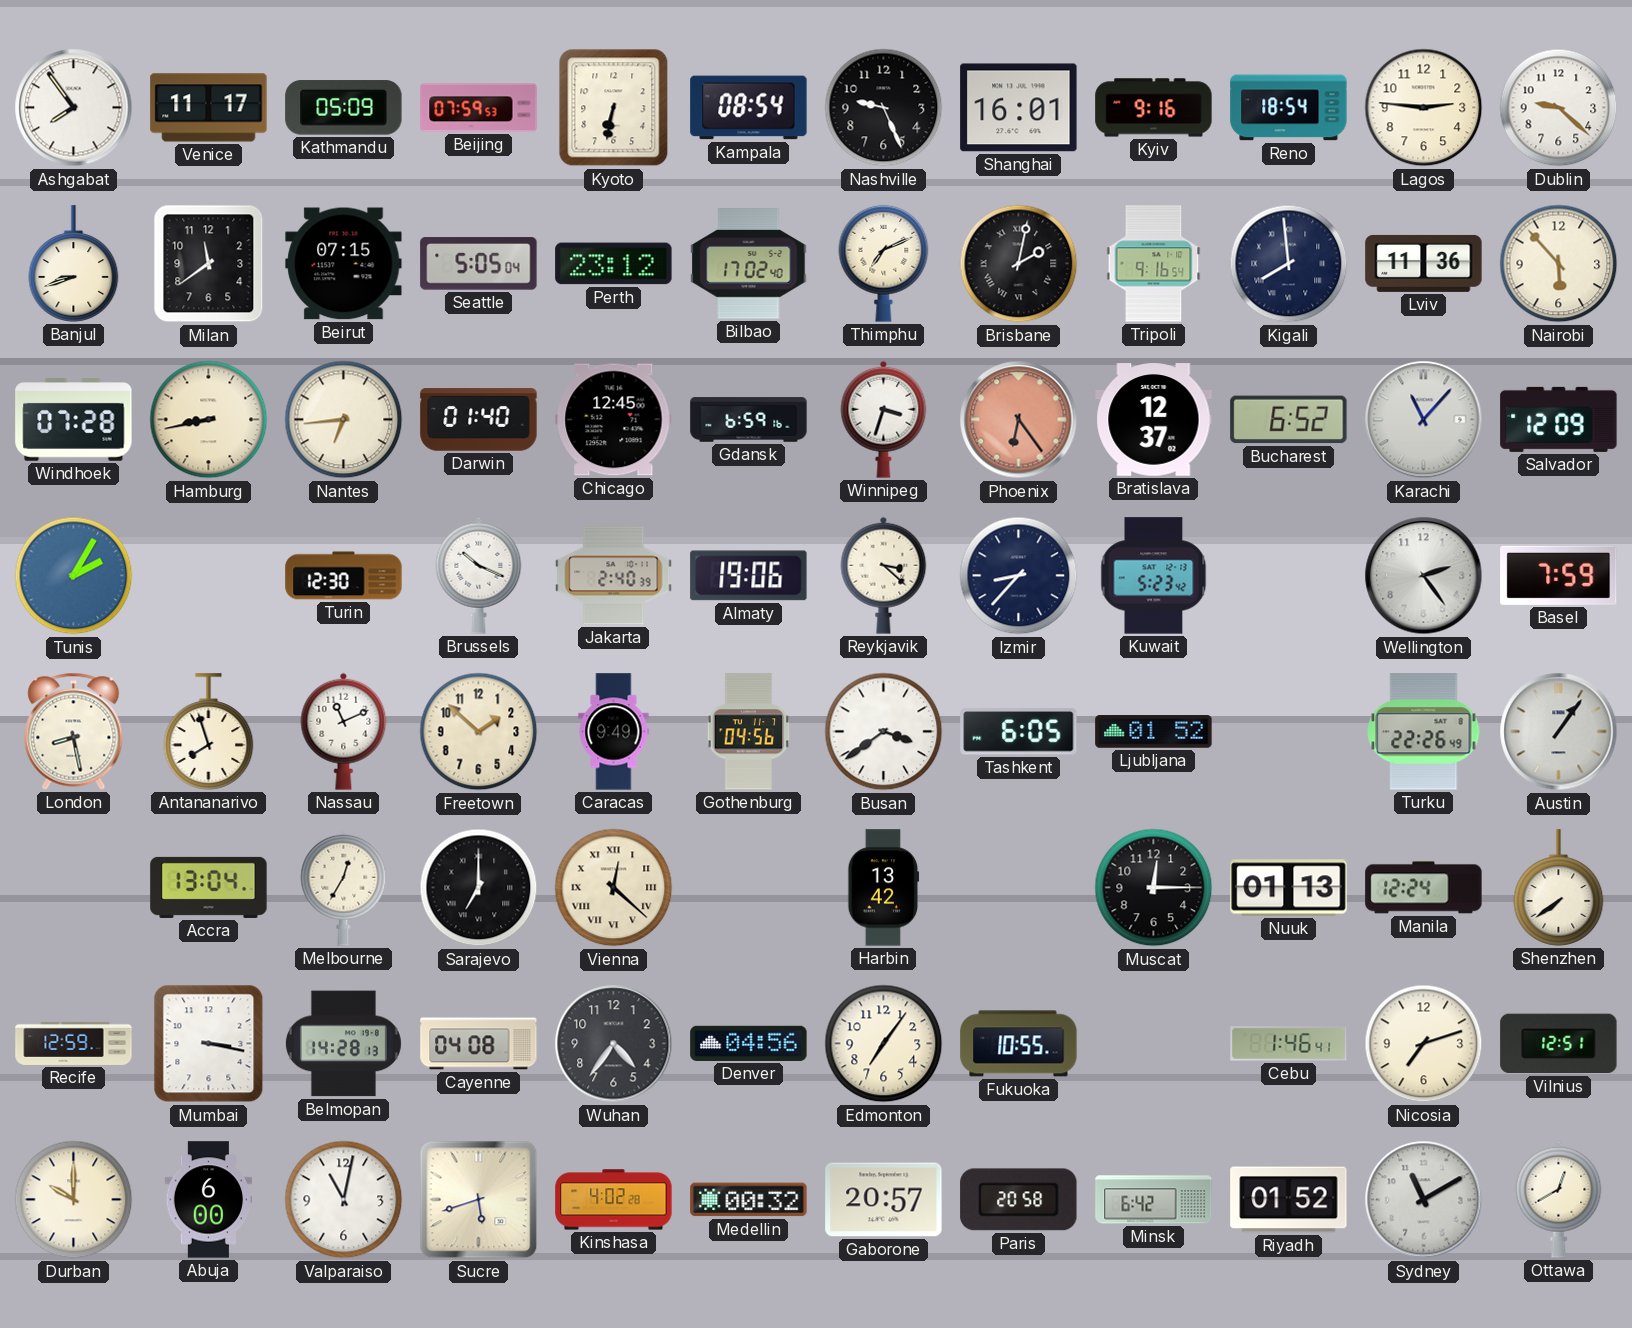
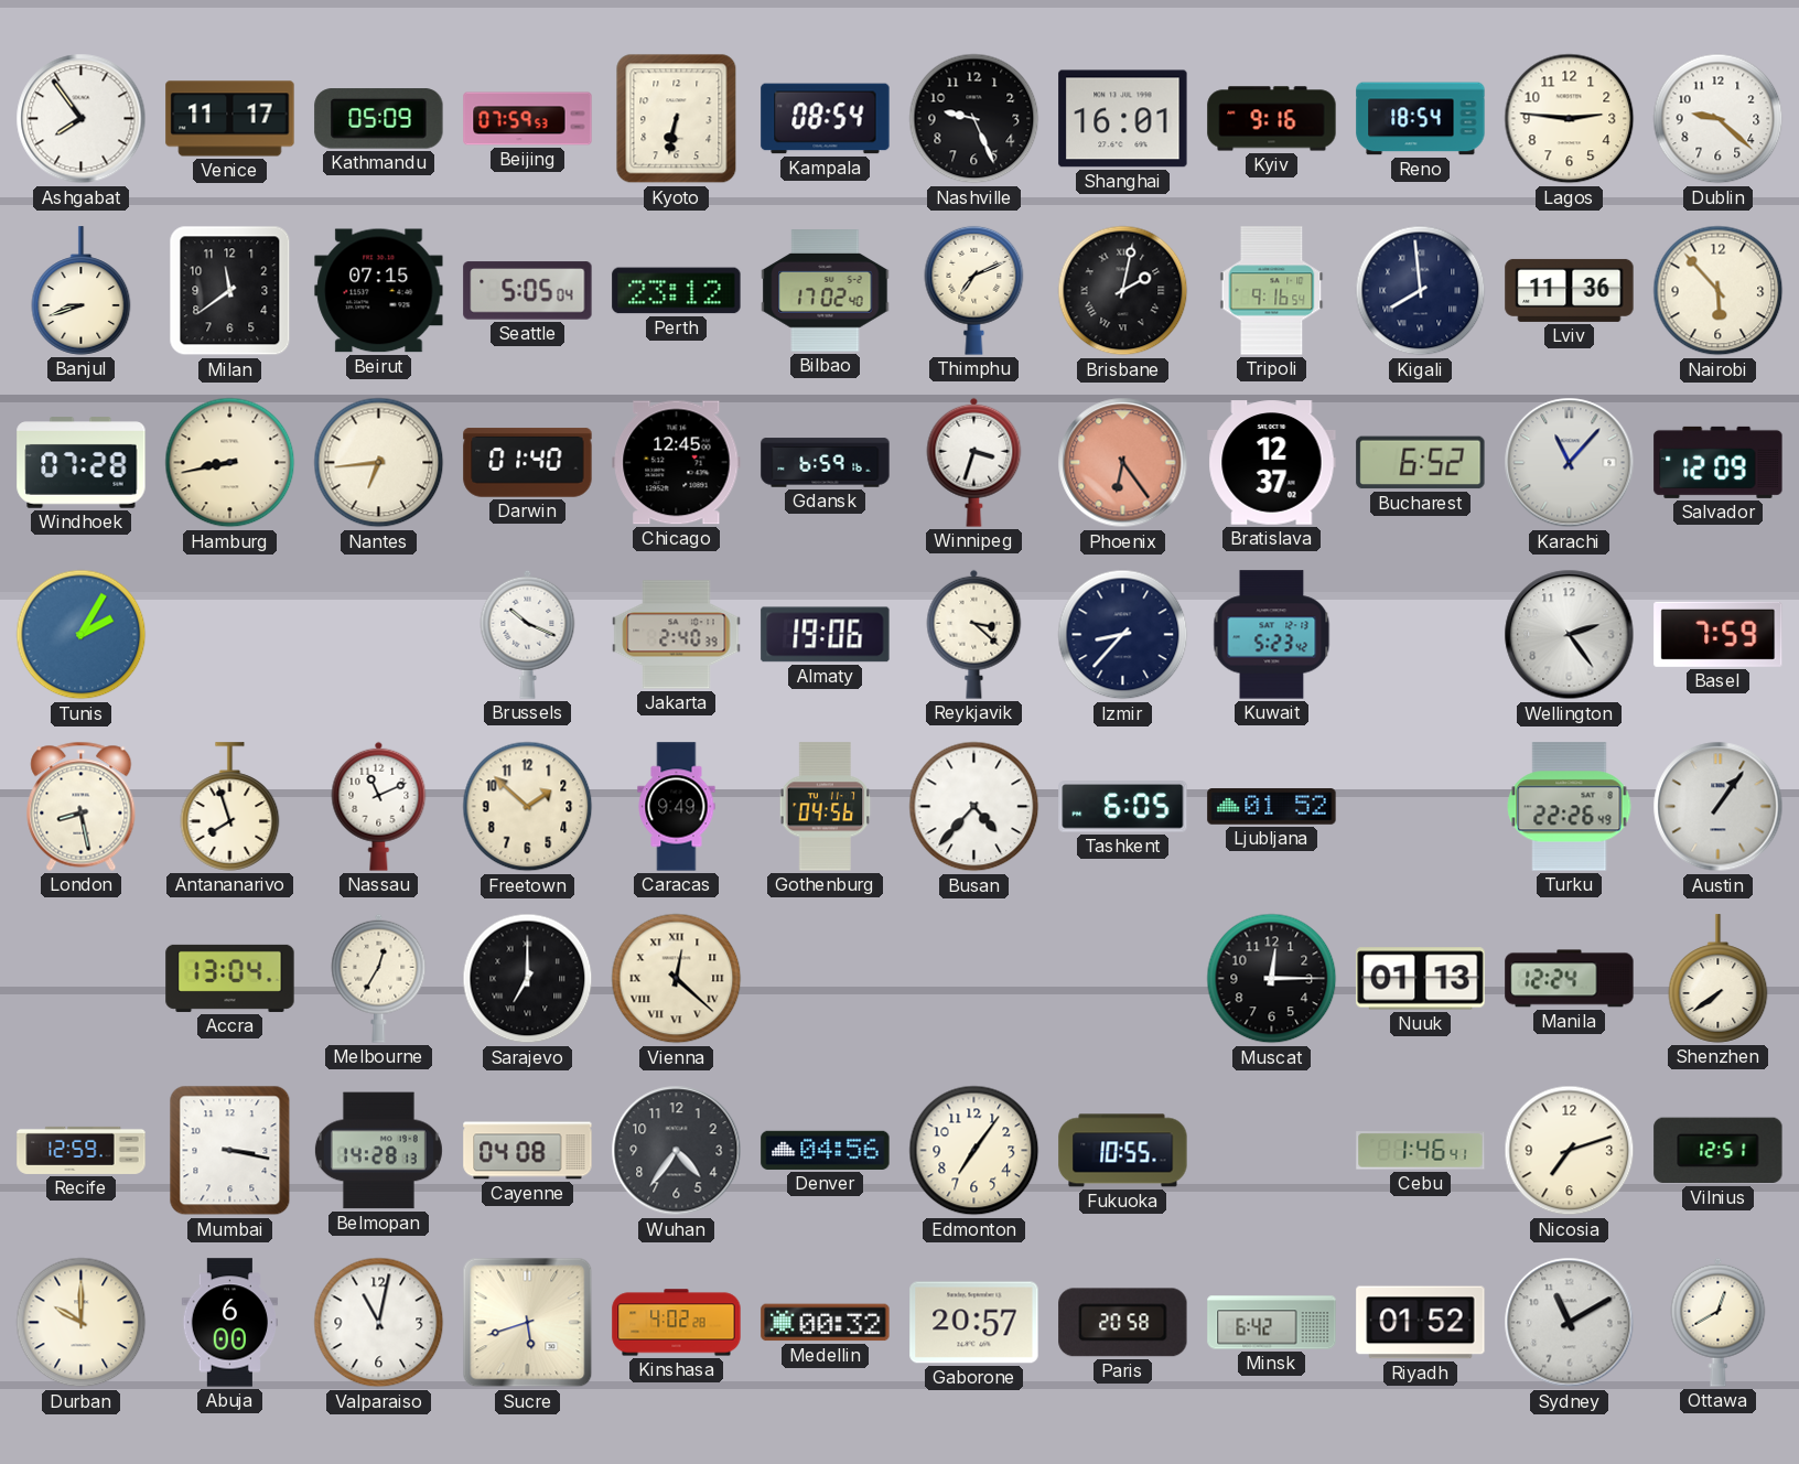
Turin: 12:30 -> none (344, 576)
Busan: 3:39 -> 4:37 (974, 807)
Harbin: 13:42 -> none (884, 888)
